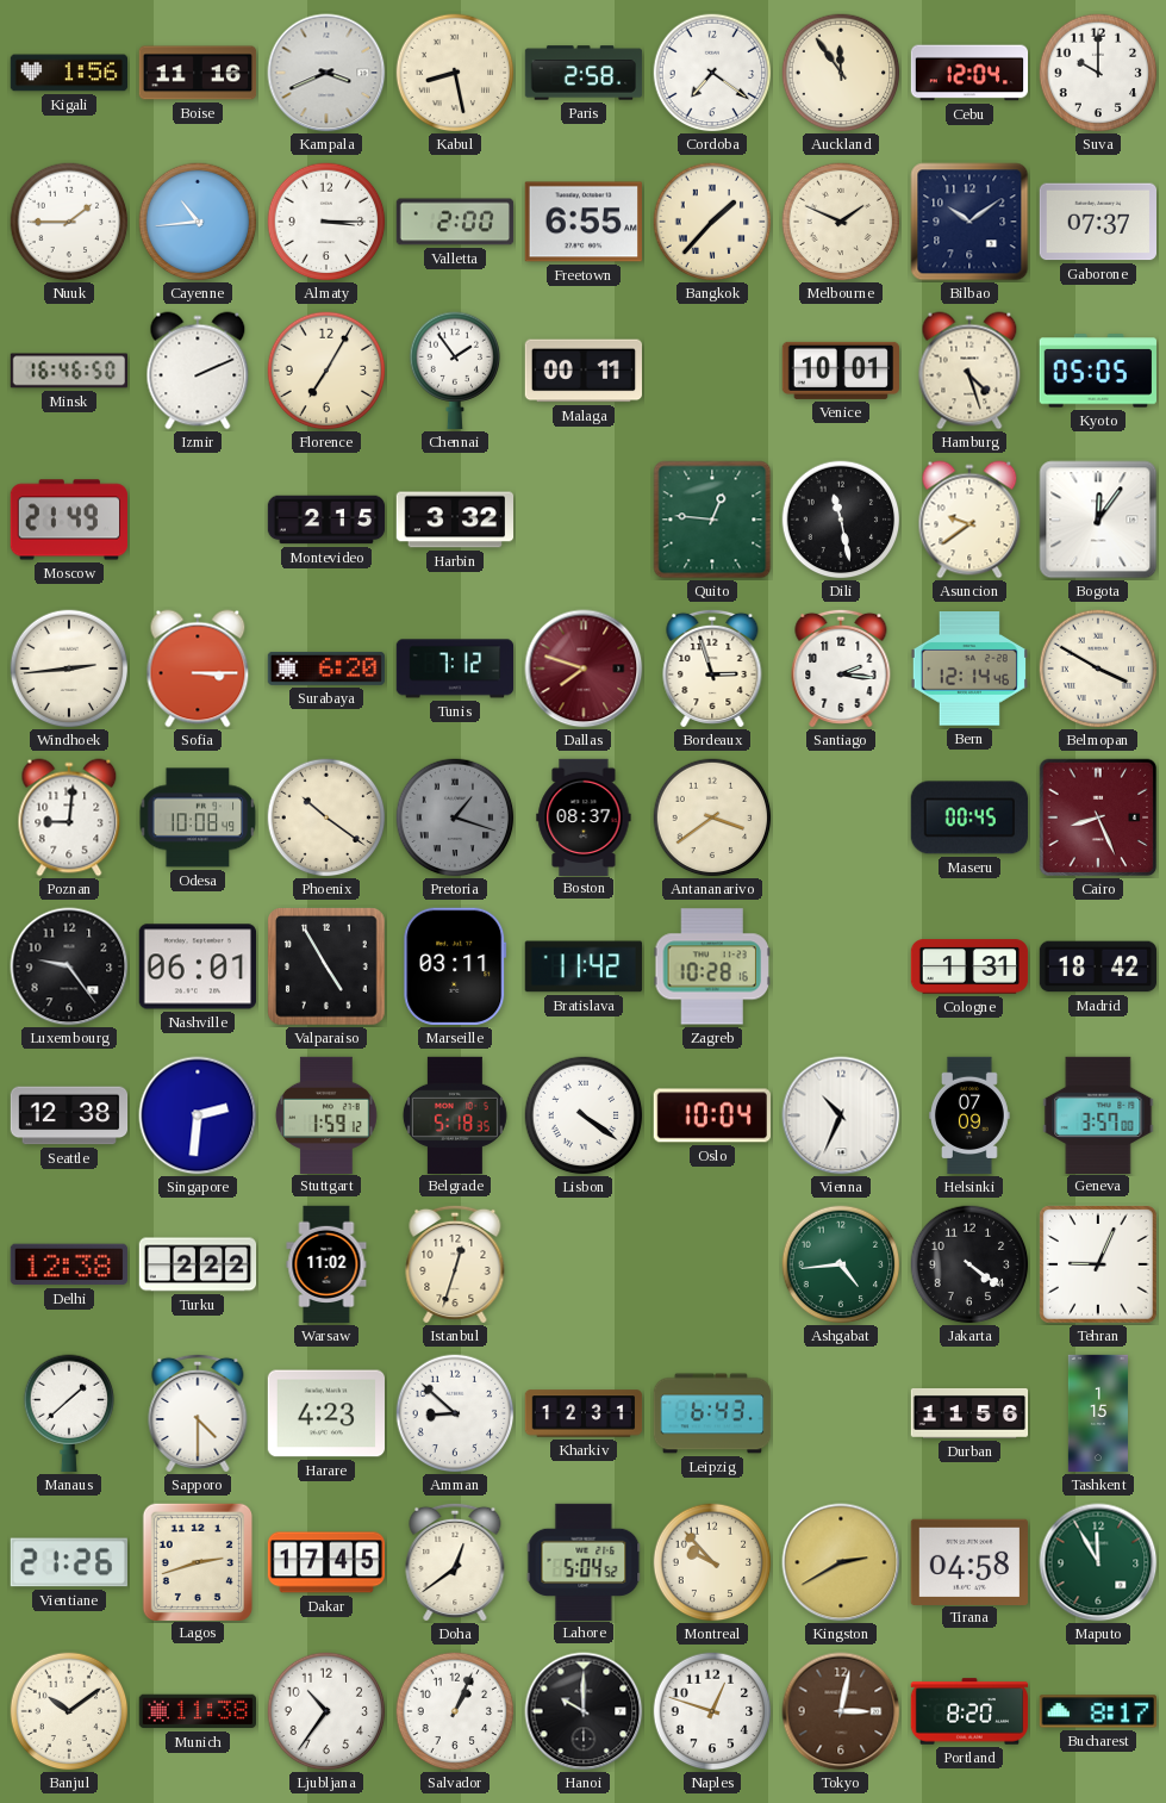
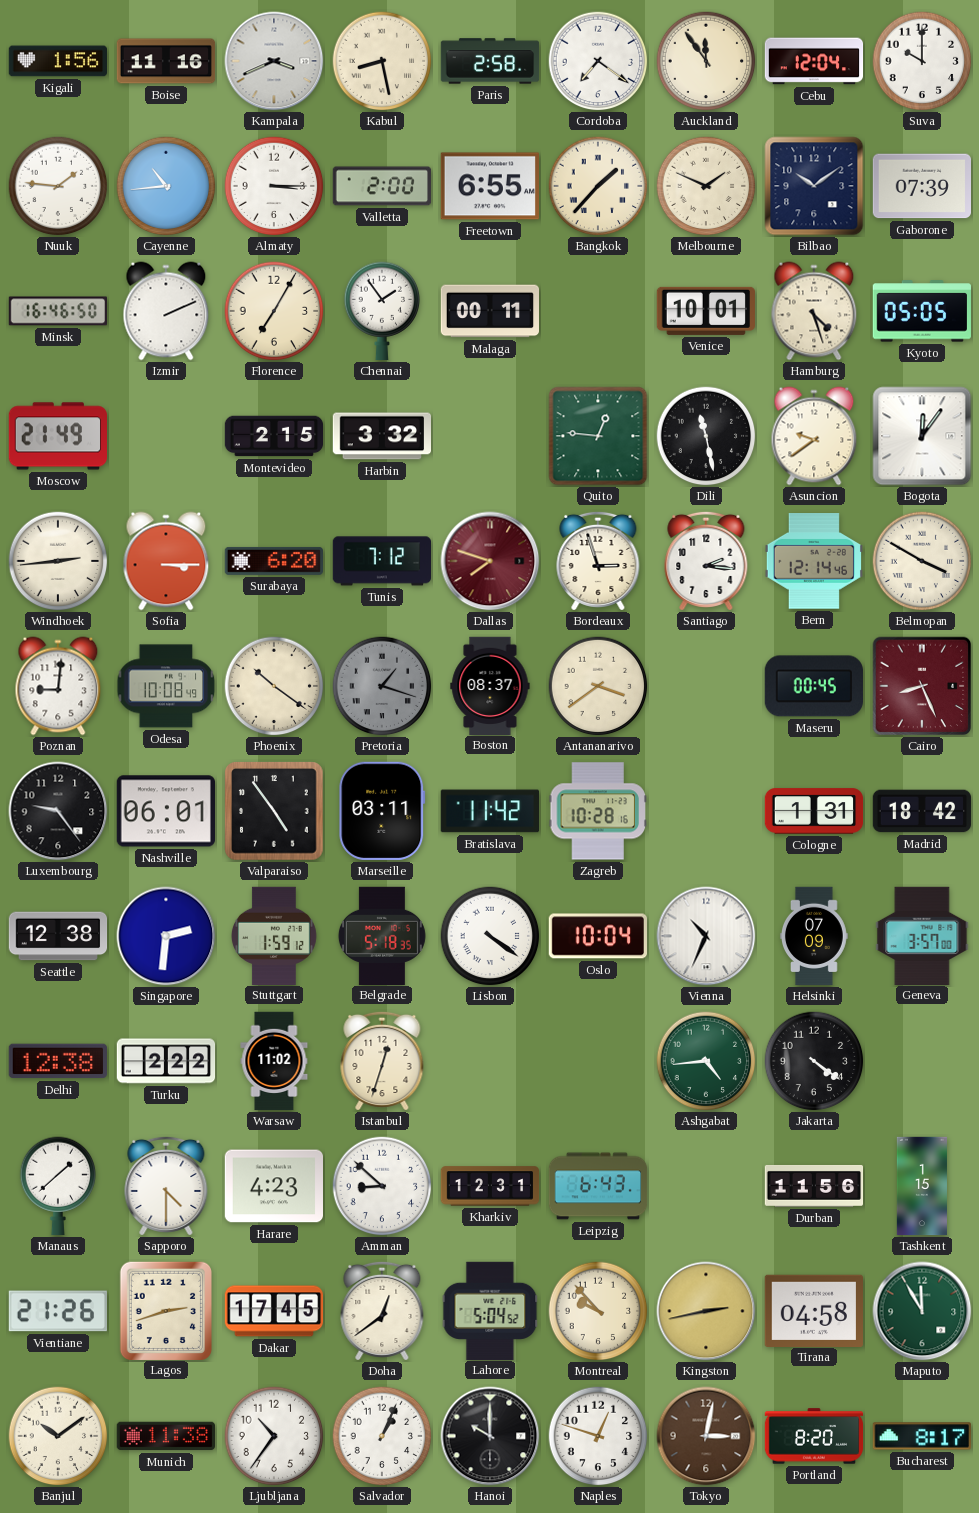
Nuuk: 1:45 -> 1:46 (58, 186)
Gaborone: 07:37 -> 07:39 (921, 186)
Valparaiso: 4:55 -> 4:54 (274, 811)
Tehran: 9:04 -> none (1099, 1266)
Kingston: 2:40 -> 2:43 (706, 1311)
